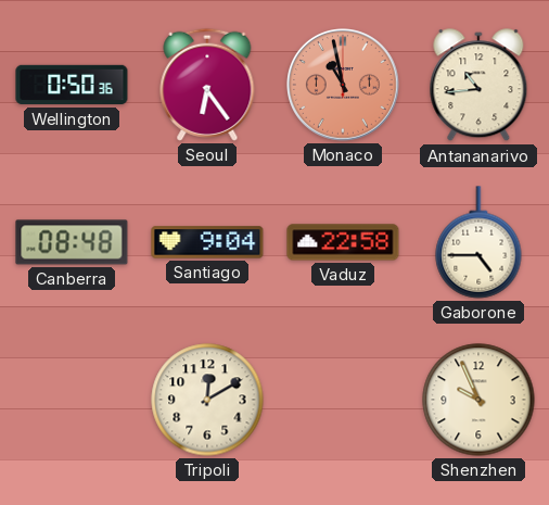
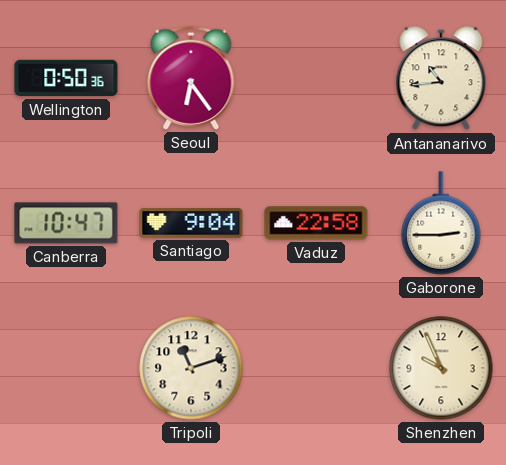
Monaco: 10:58 -> none (344, 86)
Canberra: 08:48 -> 10:47 (66, 223)
Gaborone: 4:45 -> 2:45 (441, 223)
Tripoli: 12:10 -> 11:12 (191, 368)
